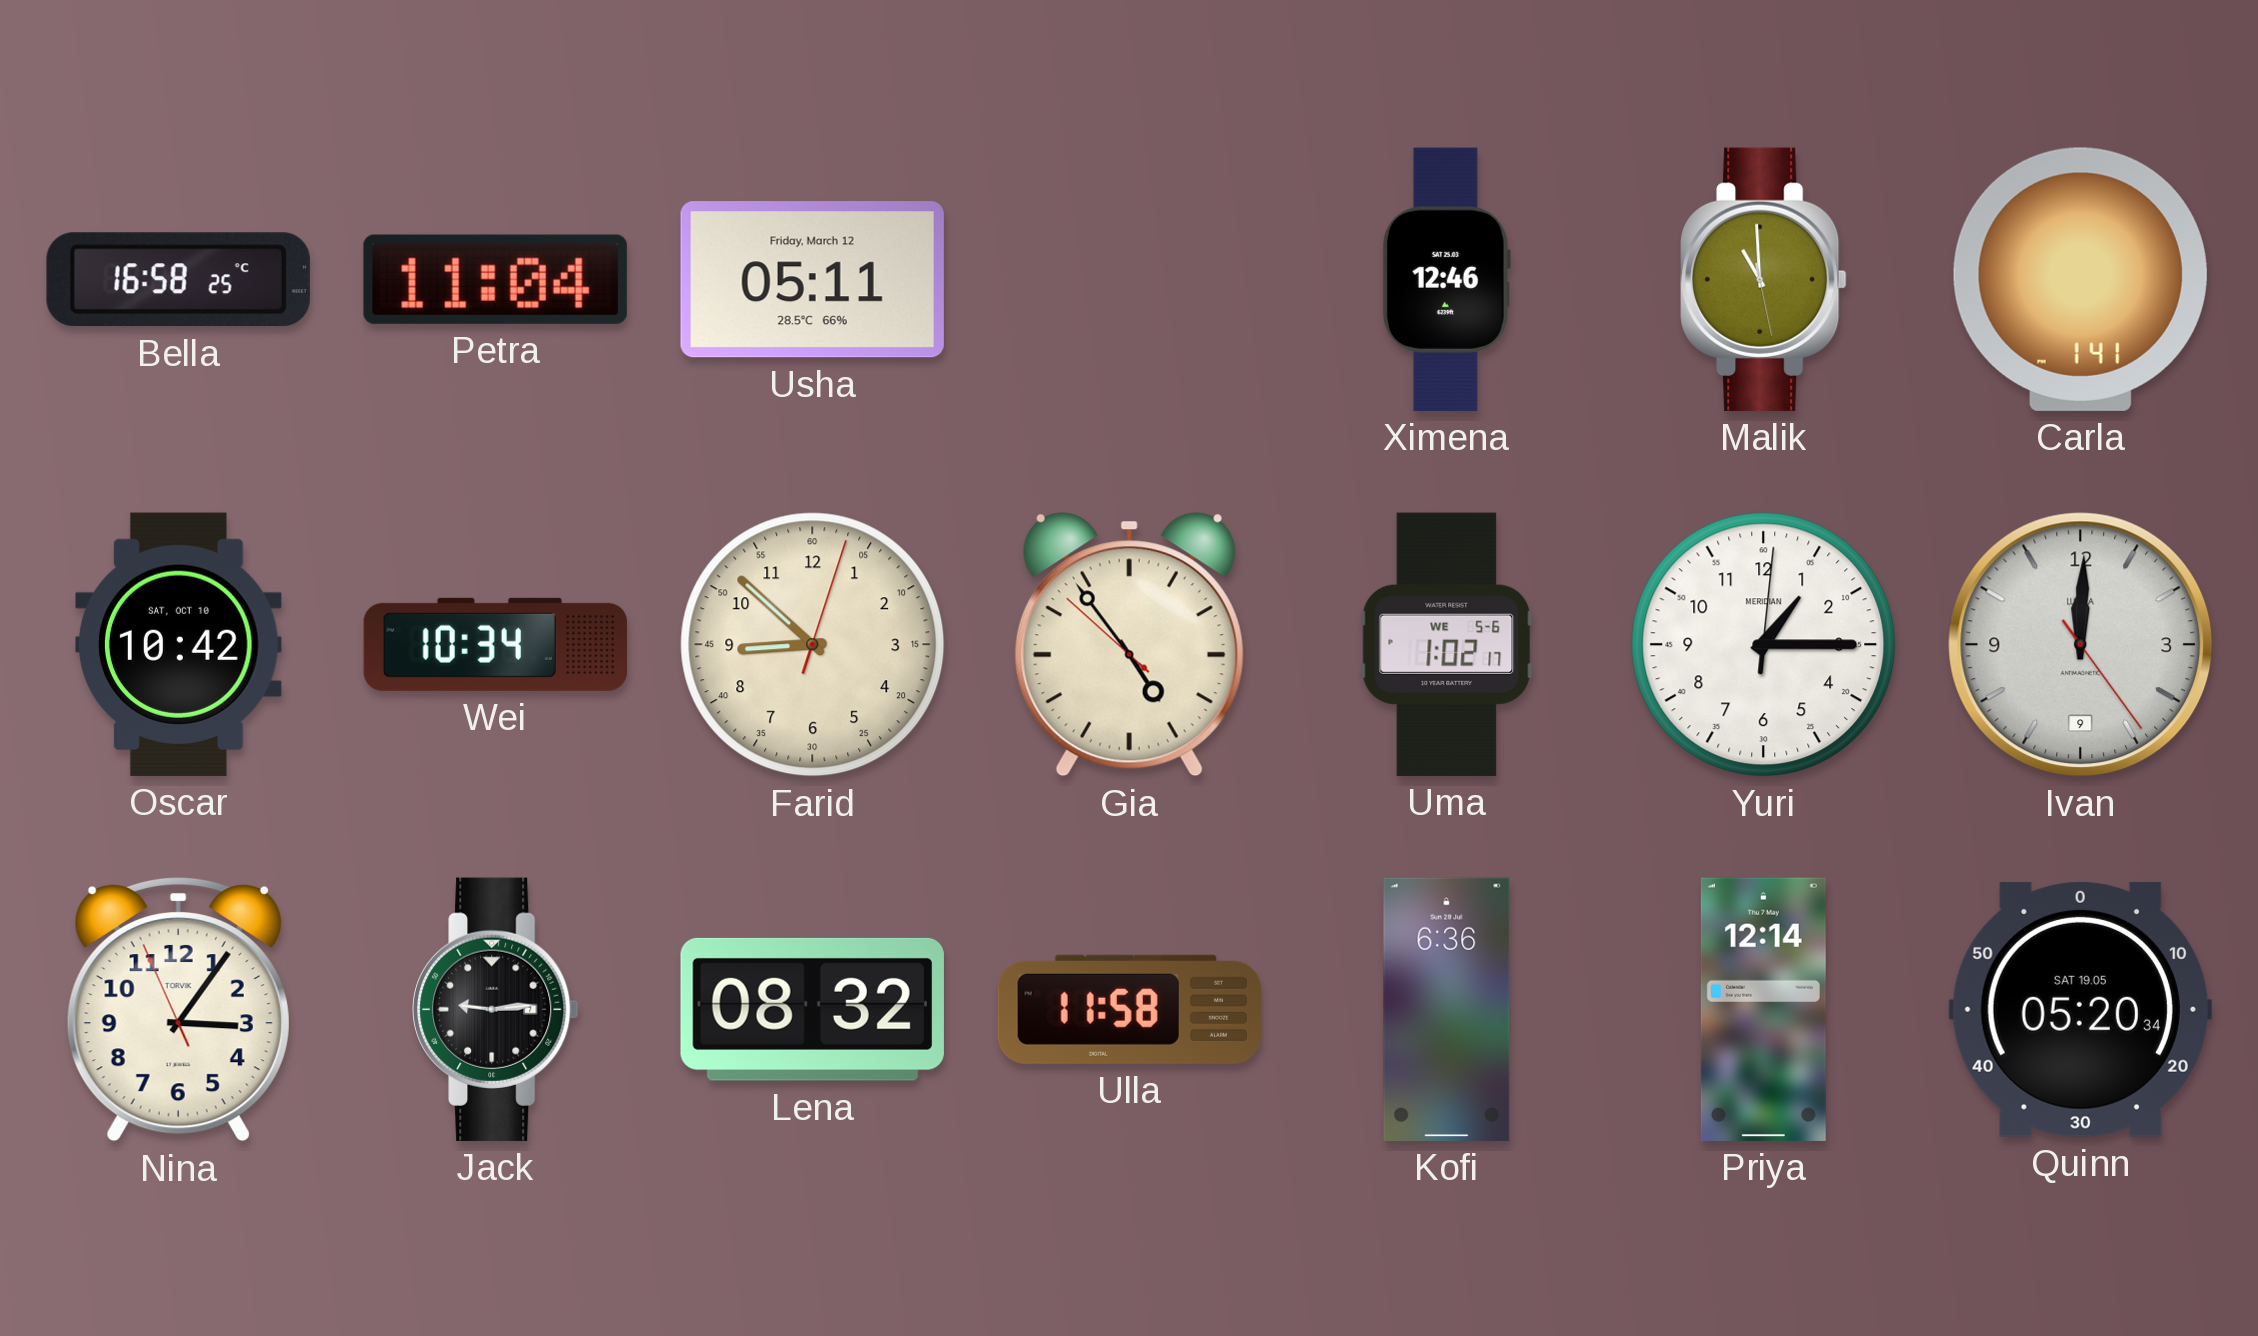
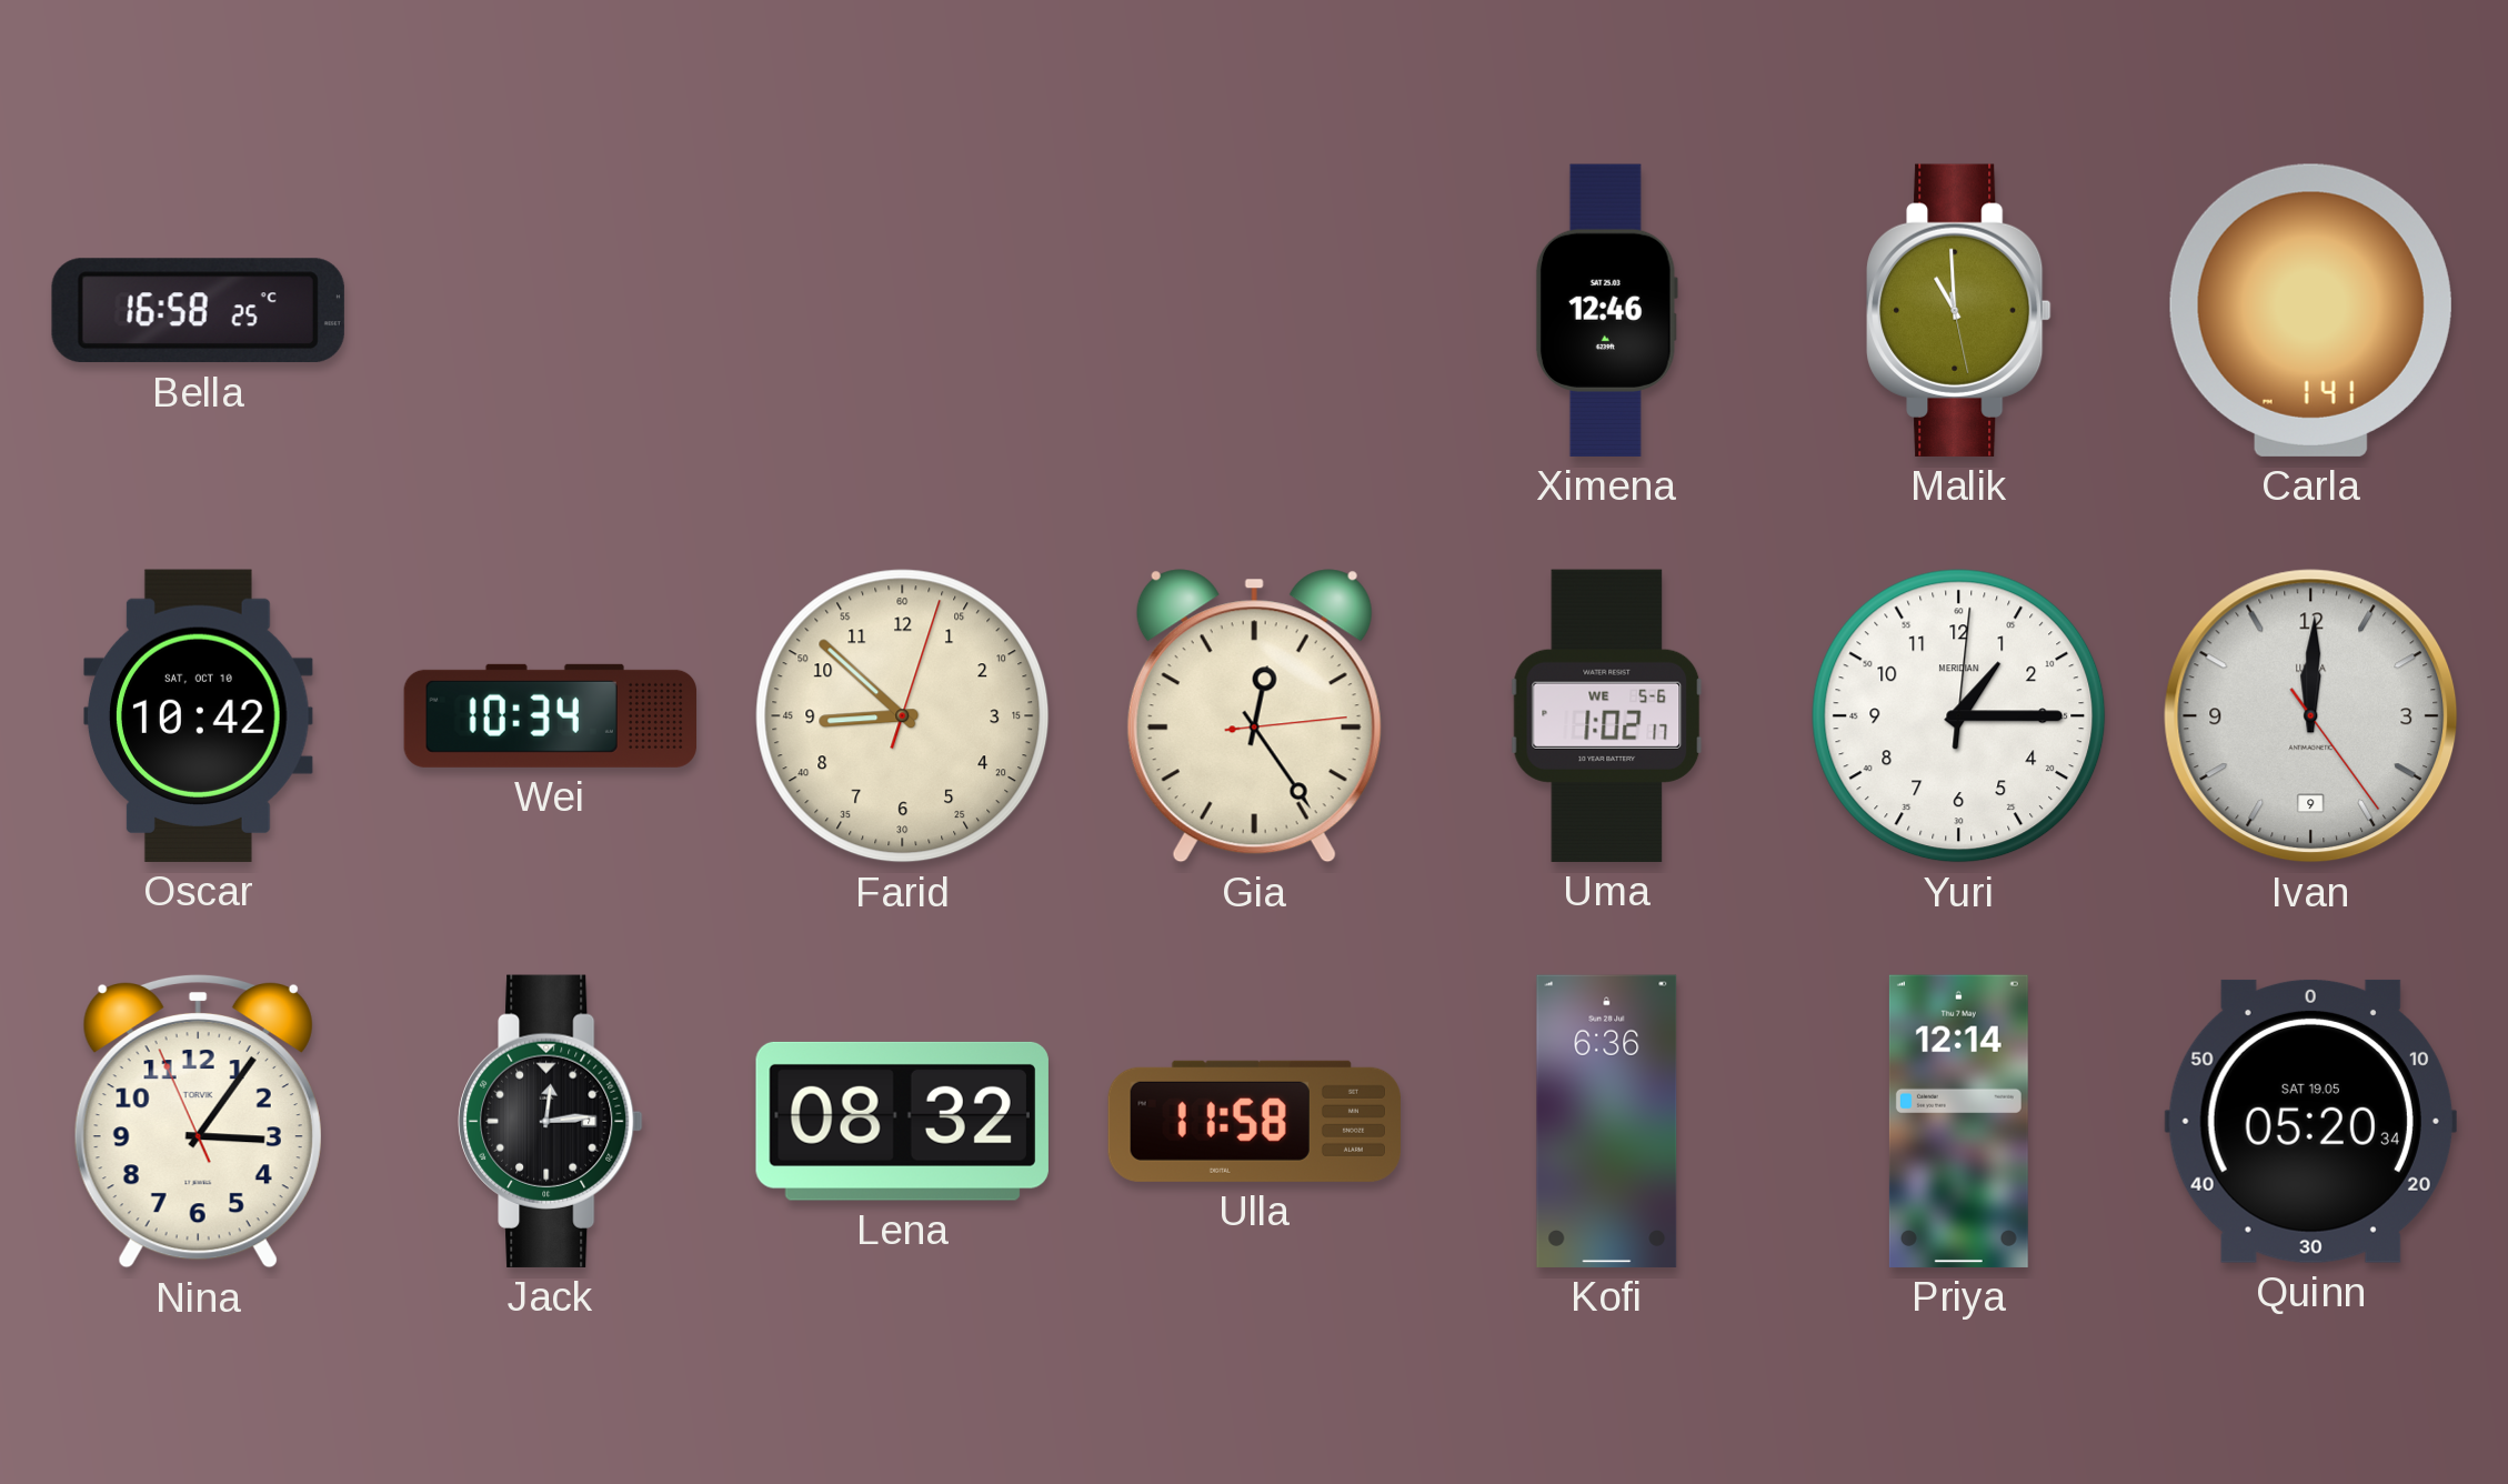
Petra: 11:04 -> none (495, 279)
Usha: 05:11 -> none (812, 280)
Gia: 4:53 -> 12:24 (1254, 716)
Jack: 9:14 -> 12:14 (551, 1121)
